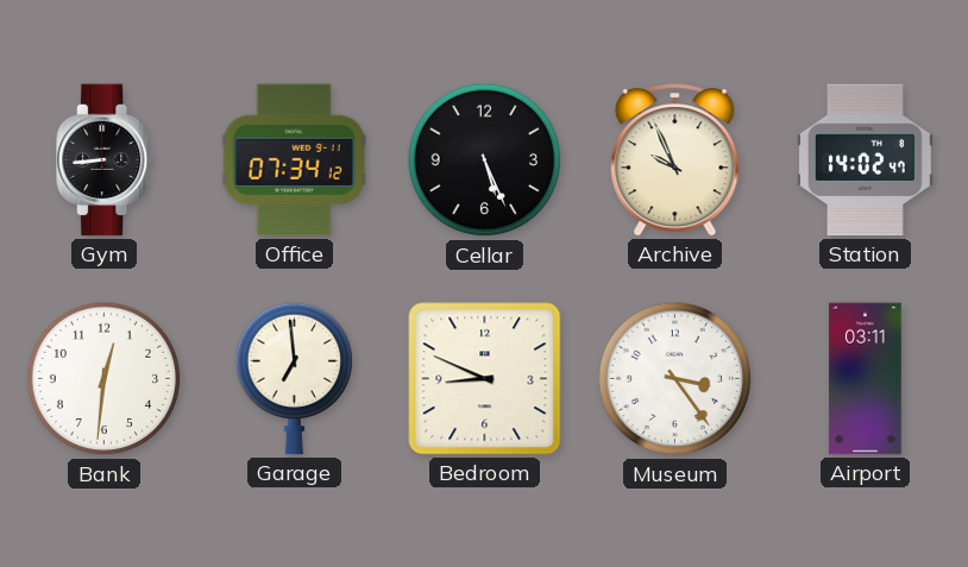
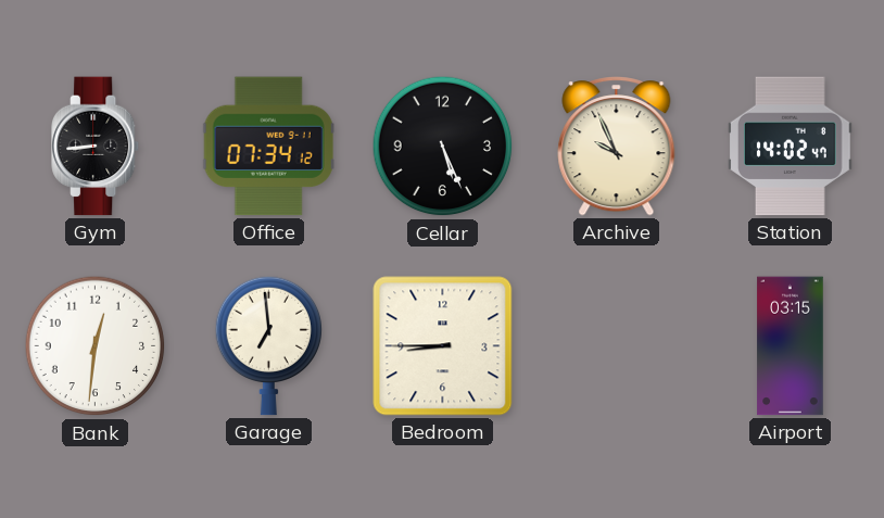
Bedroom: 8:49 -> 8:45 (443, 346)
Museum: 3:24 -> none (675, 379)
Airport: 03:11 -> 03:15 (791, 346)
